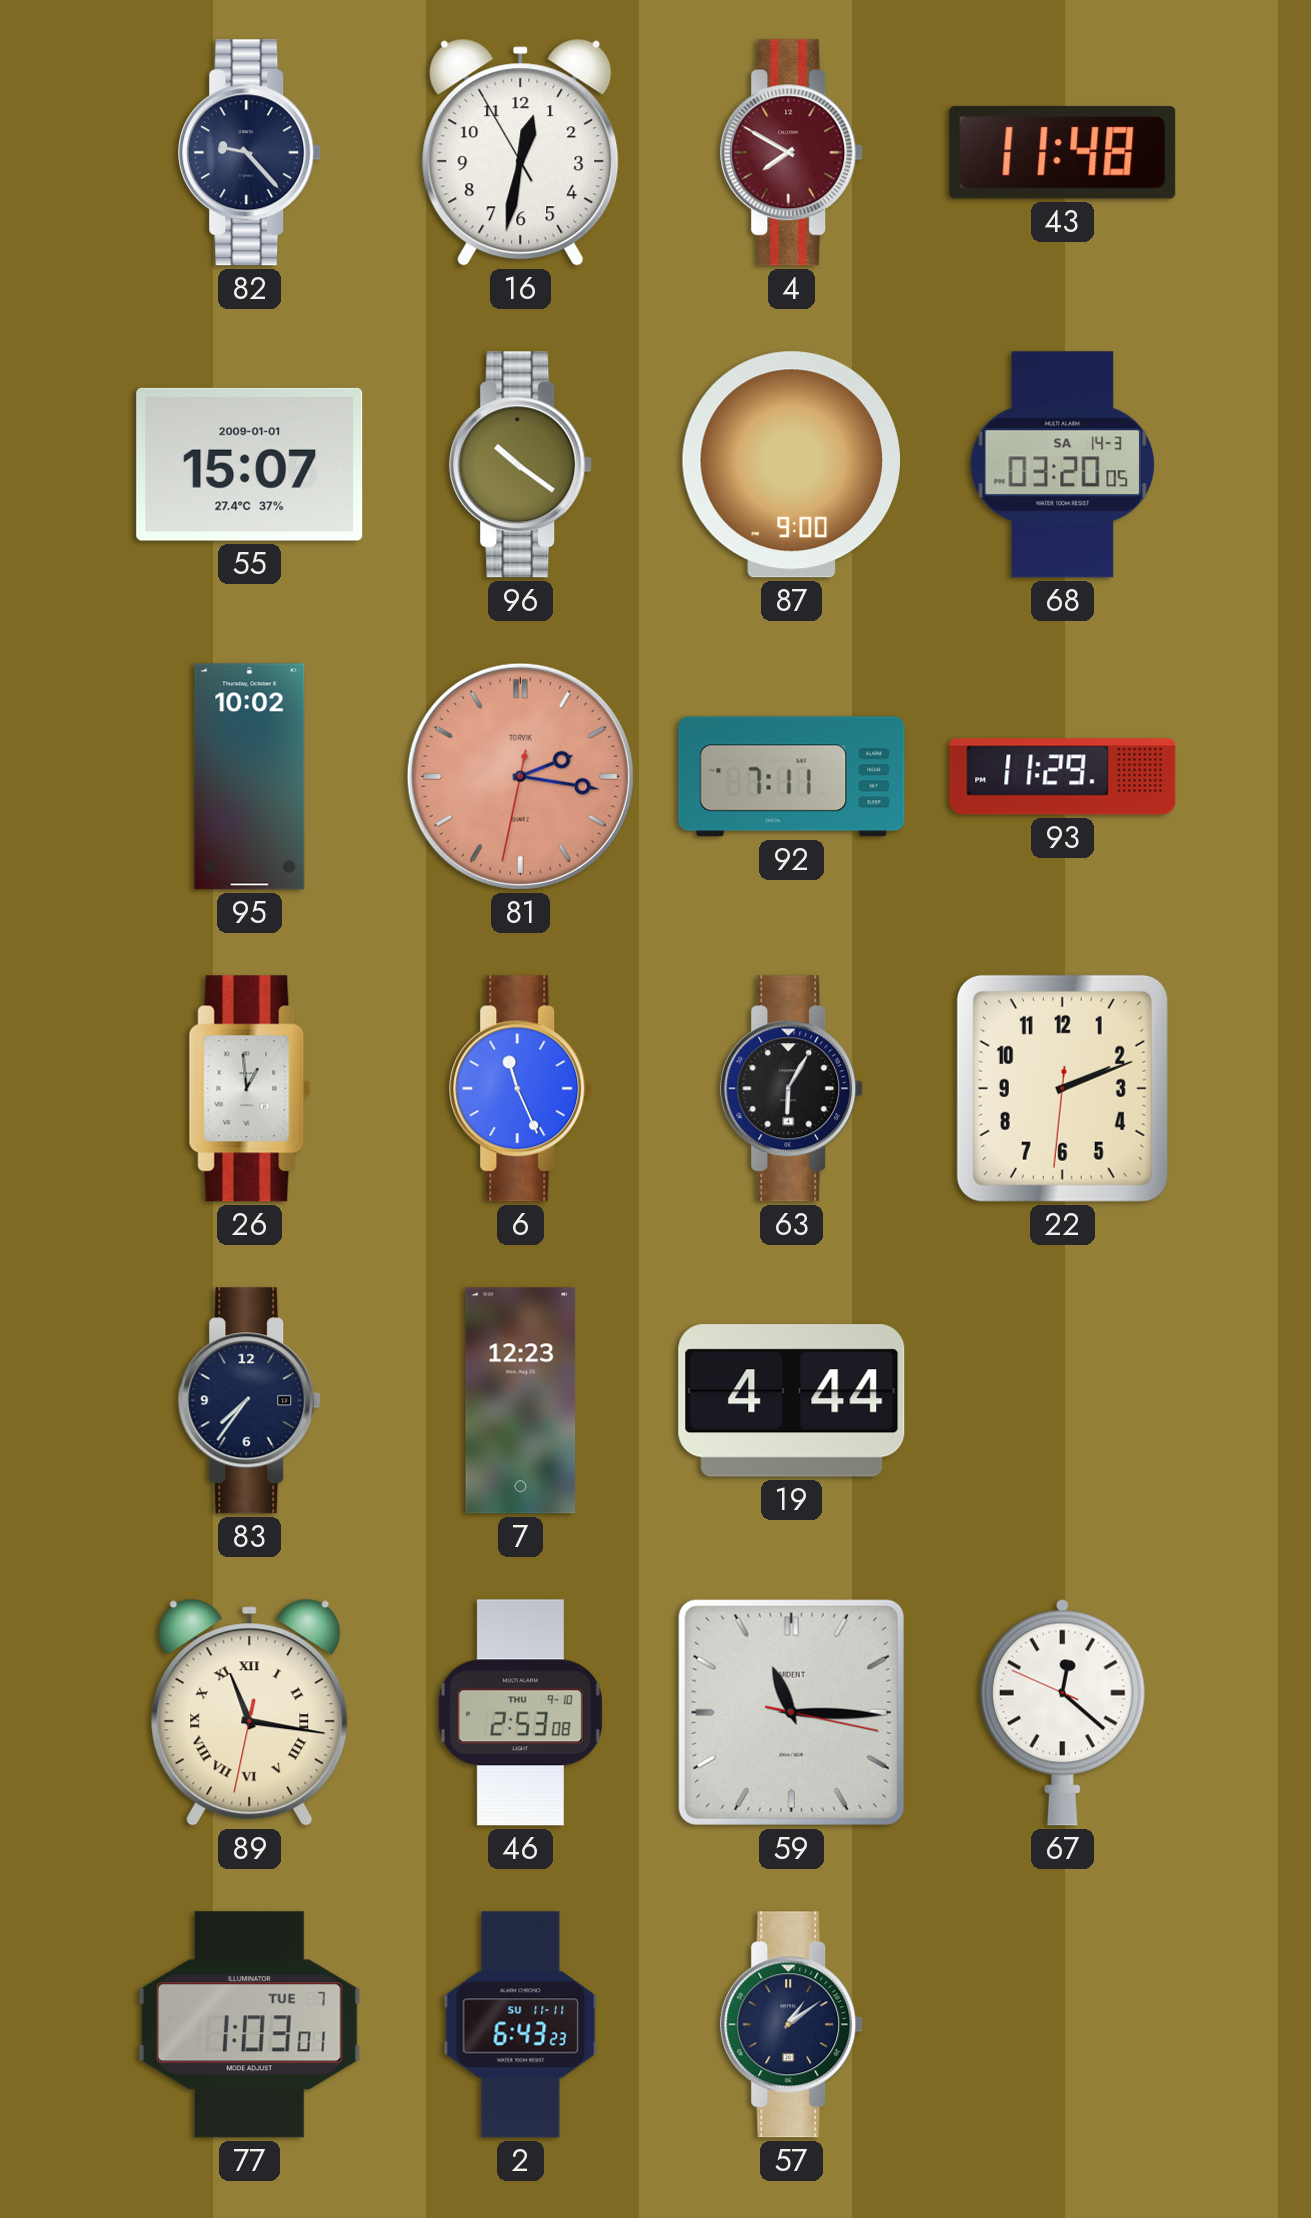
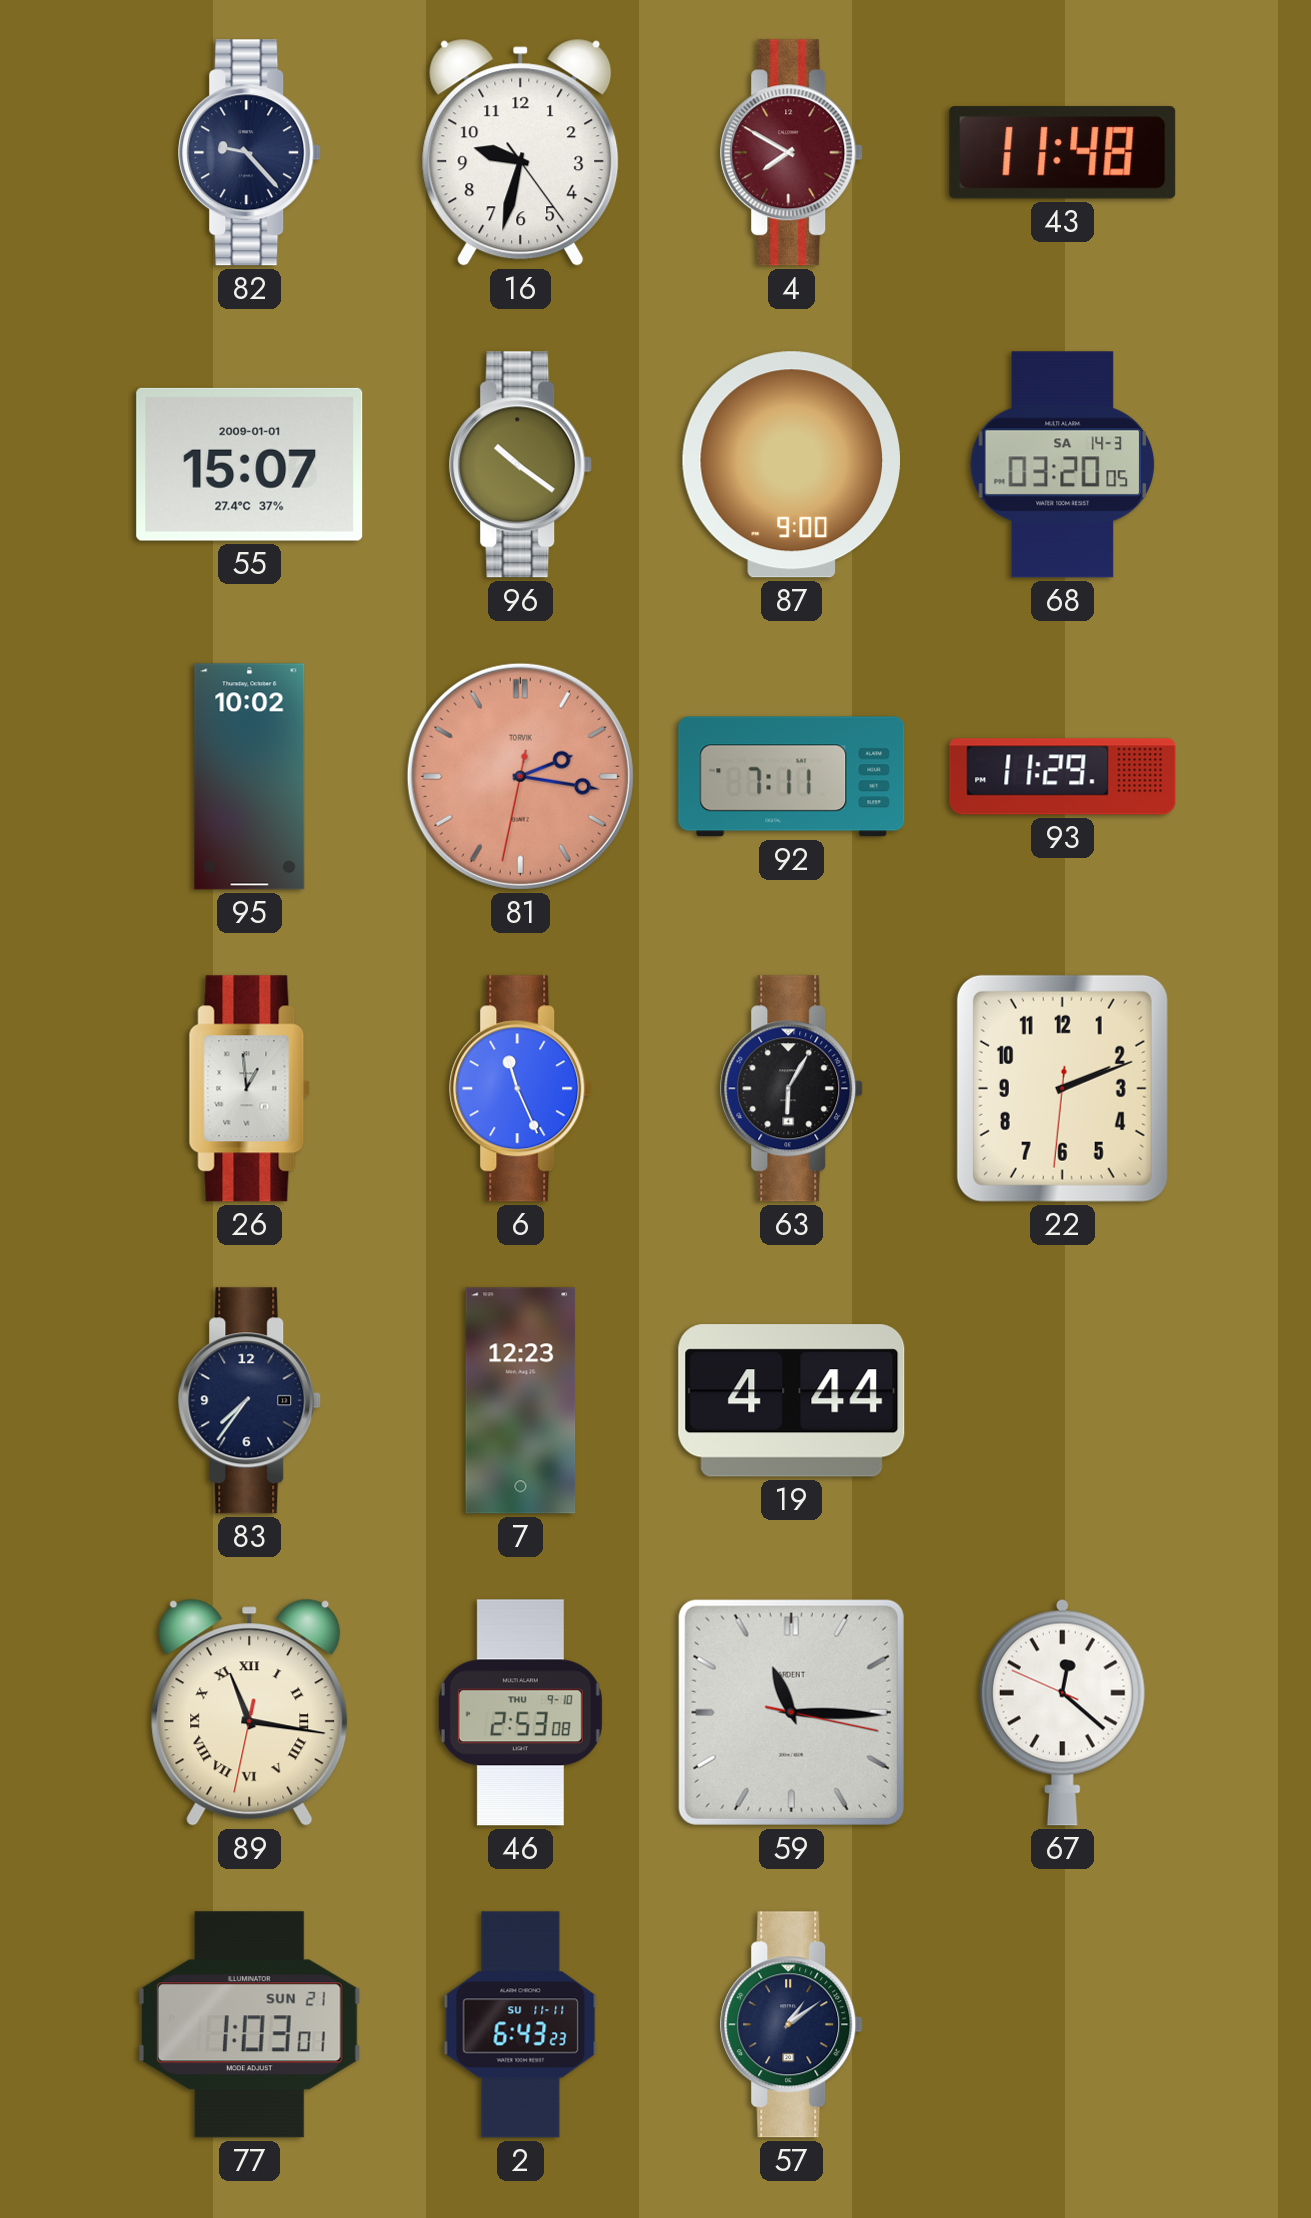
16: 12:31 -> 9:32 (521, 152)
77 date: TUE 7 -> SUN 21 (249, 2025)
